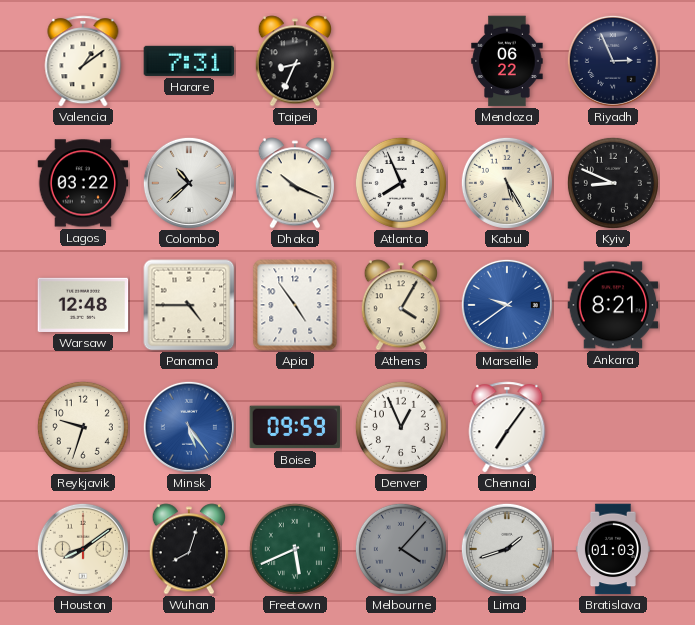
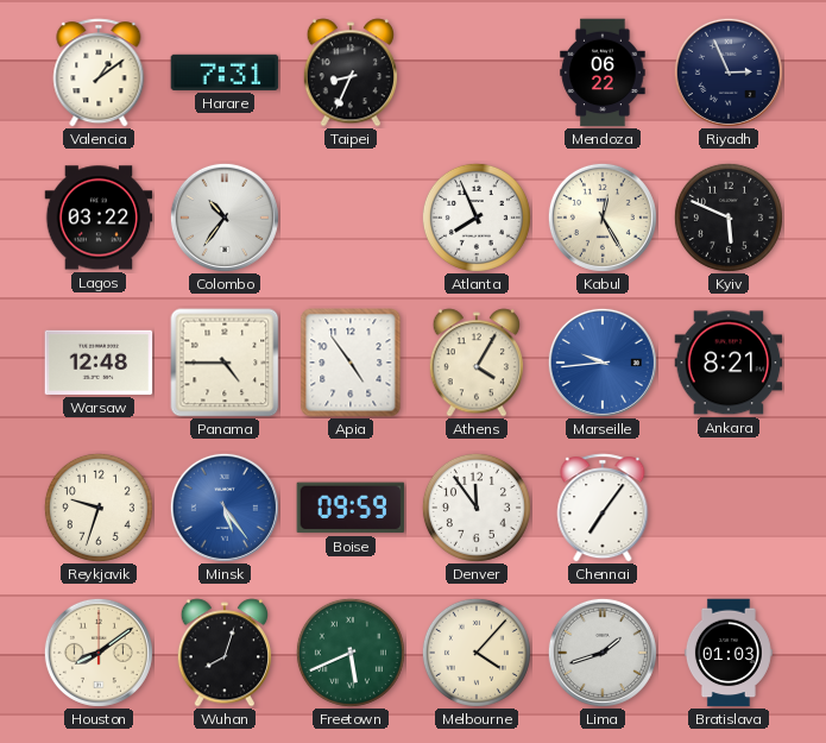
Colombo: 10:38 -> 10:36 (225, 218)
Dhaka: 10:19 -> none (294, 183)
Kabul: 5:25 -> 12:25 (603, 218)
Kyiv: 8:49 -> 5:49 (729, 218)
Marseille: 9:39 -> 9:44 (603, 363)
Denver: 12:56 -> 11:54 (477, 508)
Melbourne dial: grey -> cream (477, 653)
